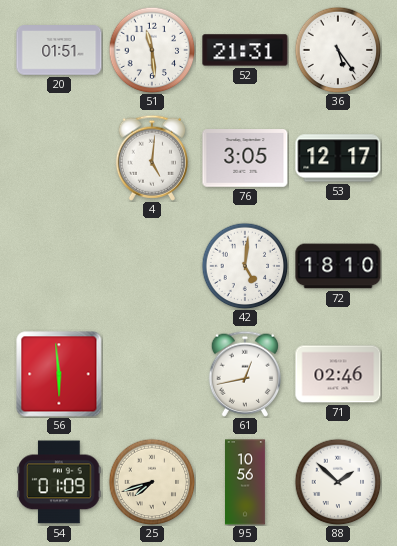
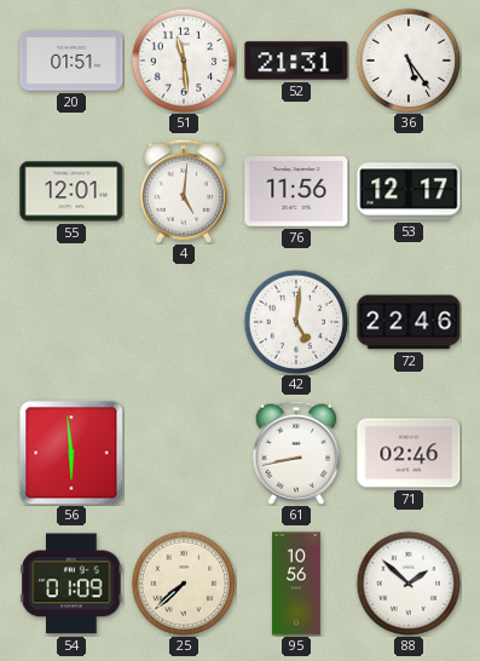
55: none -> 12:01 (71, 191)
76: 3:05 -> 11:56 (296, 191)
72: 18:10 -> 22:46 (409, 322)
61: 12:43 -> 8:43 (295, 453)
25: 7:42 -> 7:38 (184, 584)
